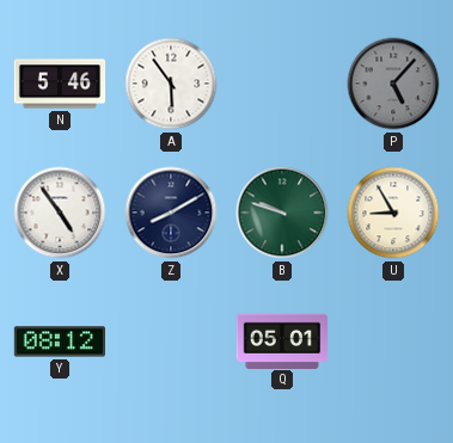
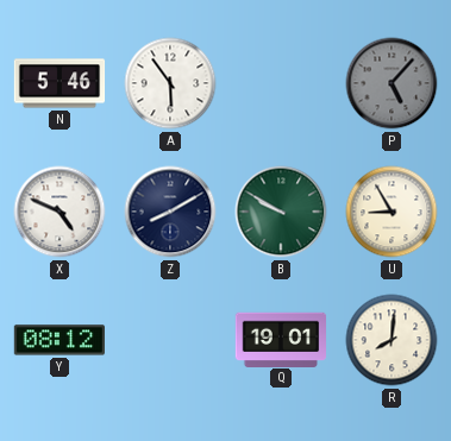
X: 4:54 -> 4:49 (59, 212)
B: 9:48 -> 9:50 (281, 212)
Q: 05:01 -> 19:01 (281, 339)
R: none -> 8:01 (392, 340)
